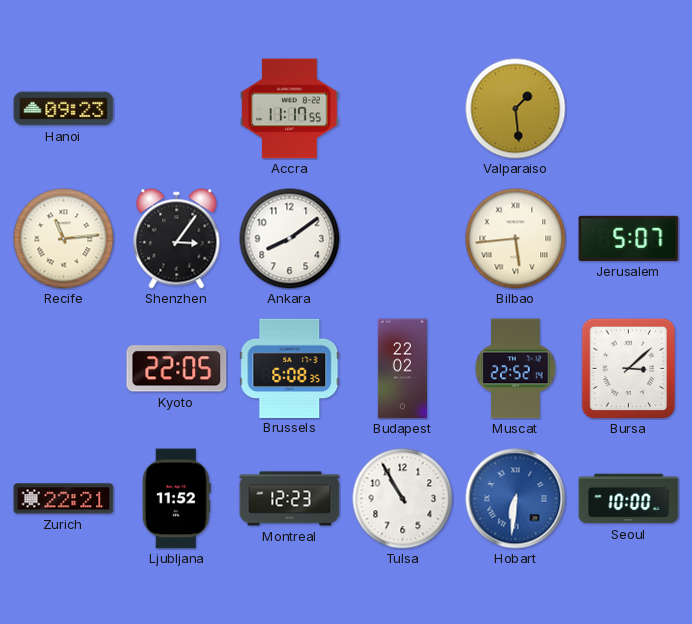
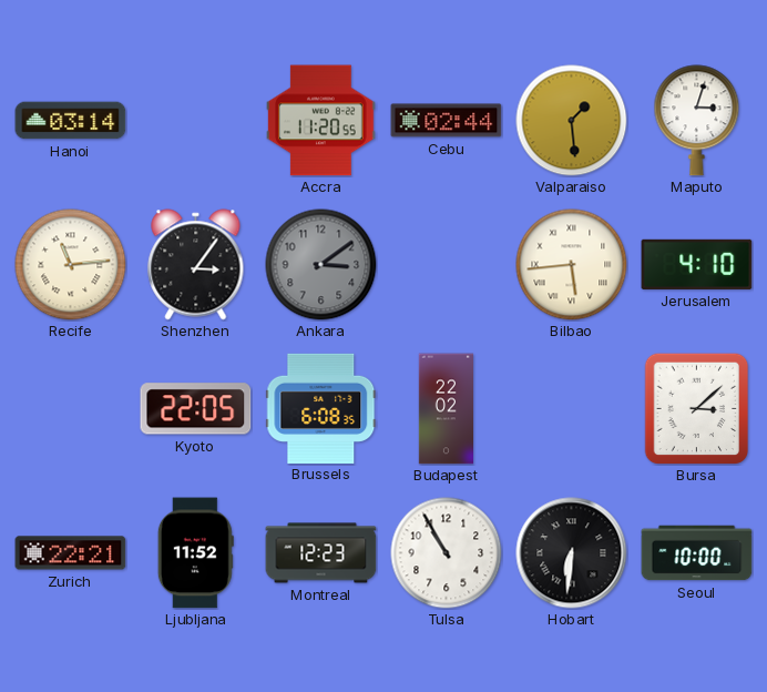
Hanoi: 09:23 -> 03:14 (71, 121)
Accra: 11:17 -> 11:20 (321, 121)
Cebu: none -> 02:44 (447, 121)
Maputo: none -> 3:03 (697, 121)
Ankara: 8:09 -> 3:09 (321, 265)
Ankara dial: white -> grey (321, 265)
Jerusalem: 5:07 -> 4:10 (697, 264)
Muscat: 22:52 -> none (516, 369)
Hobart dial: blue -> black (572, 553)
